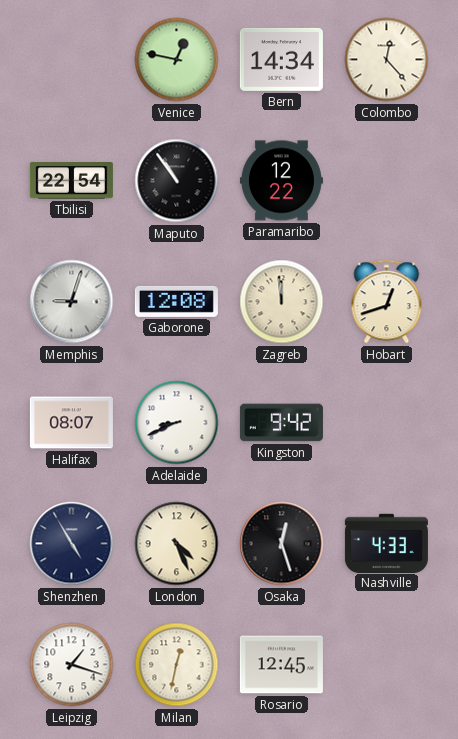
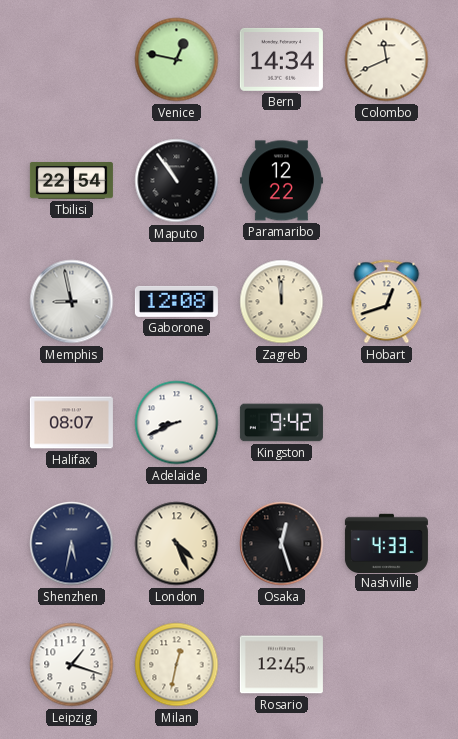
Colombo: 12:23 -> 11:41 (387, 60)
Memphis: 9:03 -> 8:58 (72, 302)
Shenzhen: 4:55 -> 5:32 (72, 544)
